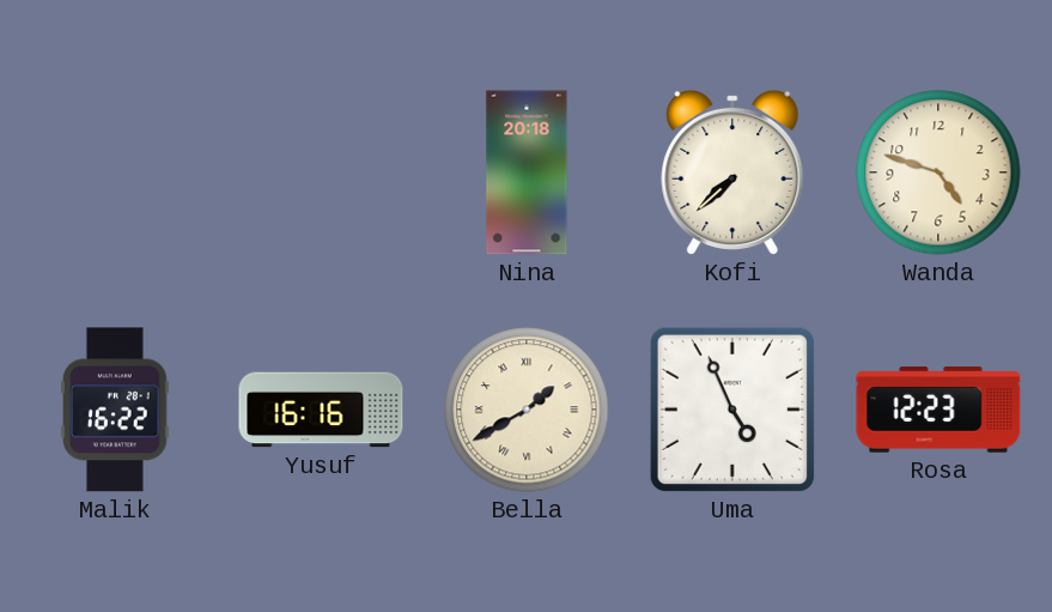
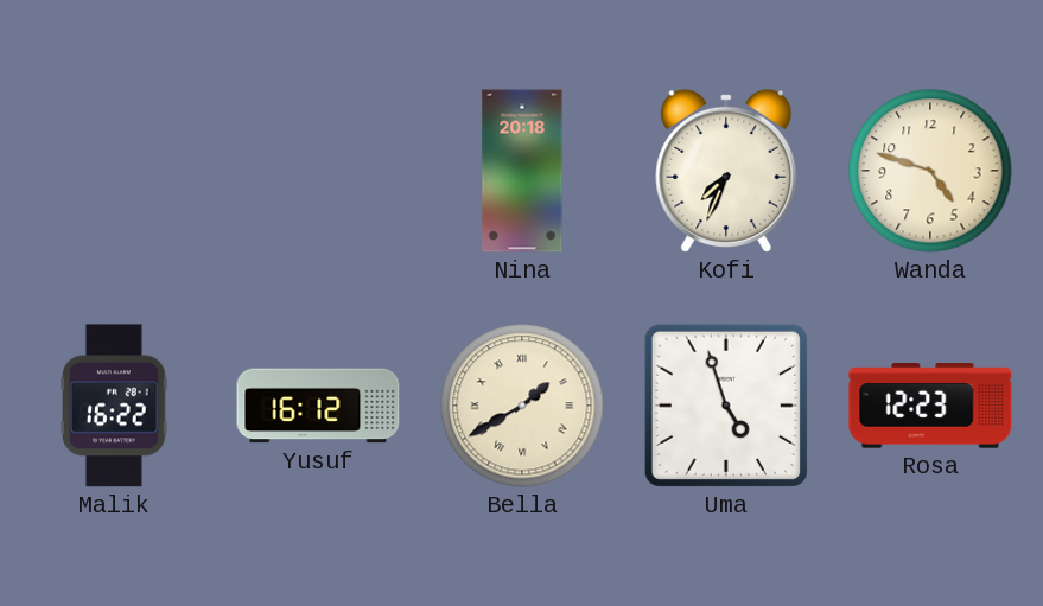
Kofi: 7:38 -> 7:34 (726, 171)
Yusuf: 16:16 -> 16:12 (318, 406)
Uma: 4:56 -> 4:57 (726, 406)
